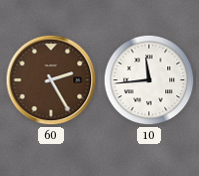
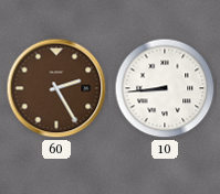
10: 11:44 -> 8:44 (165, 88)
